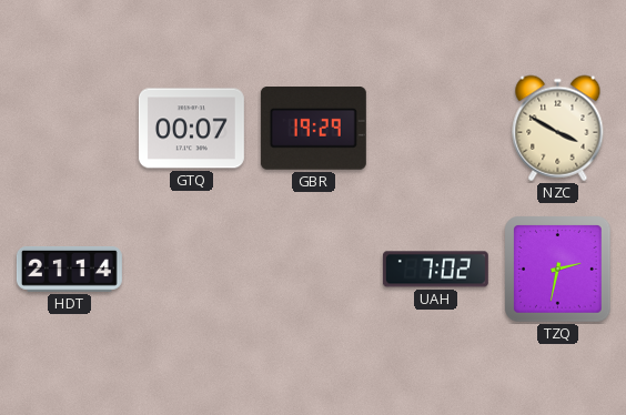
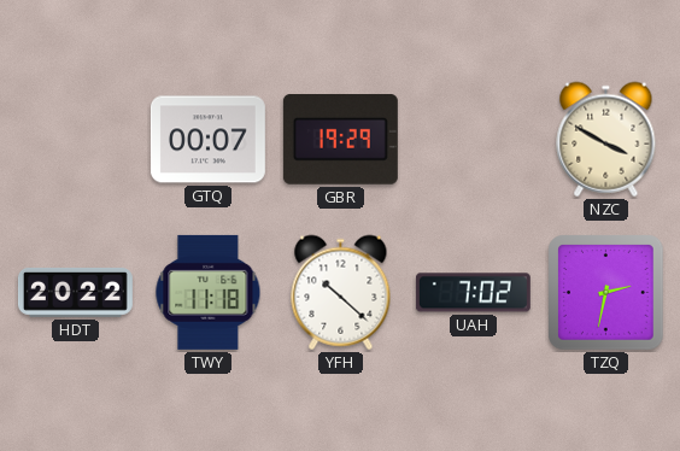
HDT: 21:14 -> 20:22 (75, 292)
TWY: none -> 11:18 (209, 292)
YFH: none -> 10:22 (341, 293)
